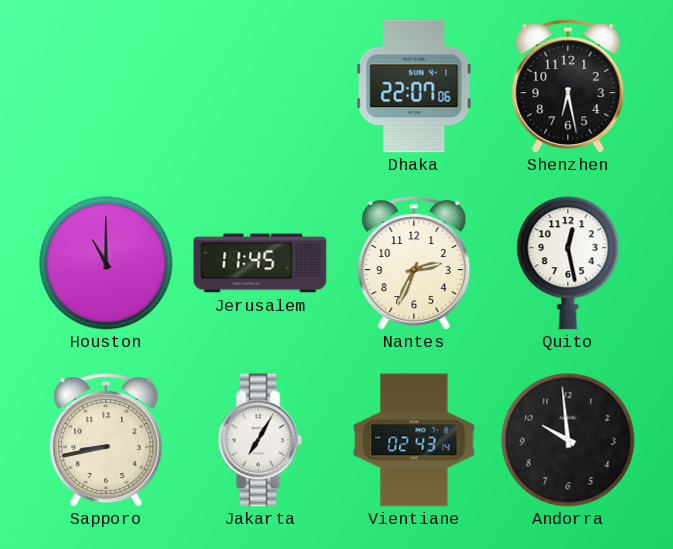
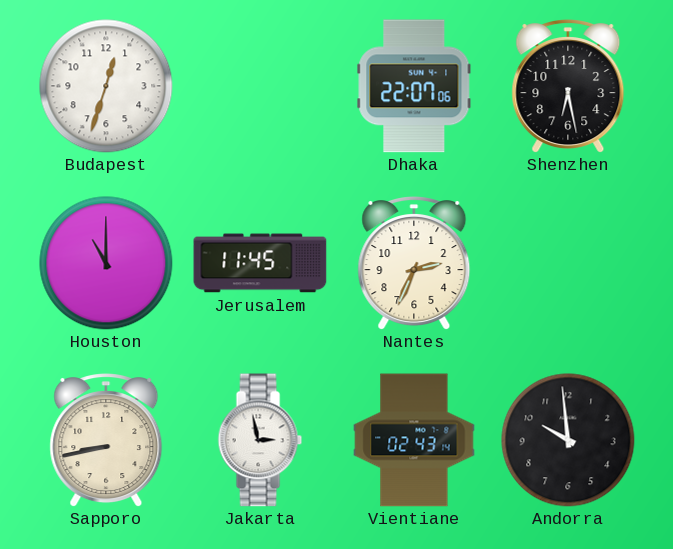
Budapest: none -> 12:33 (106, 86)
Quito: 12:28 -> none (568, 263)
Jakarta: 7:05 -> 2:58 (260, 440)
